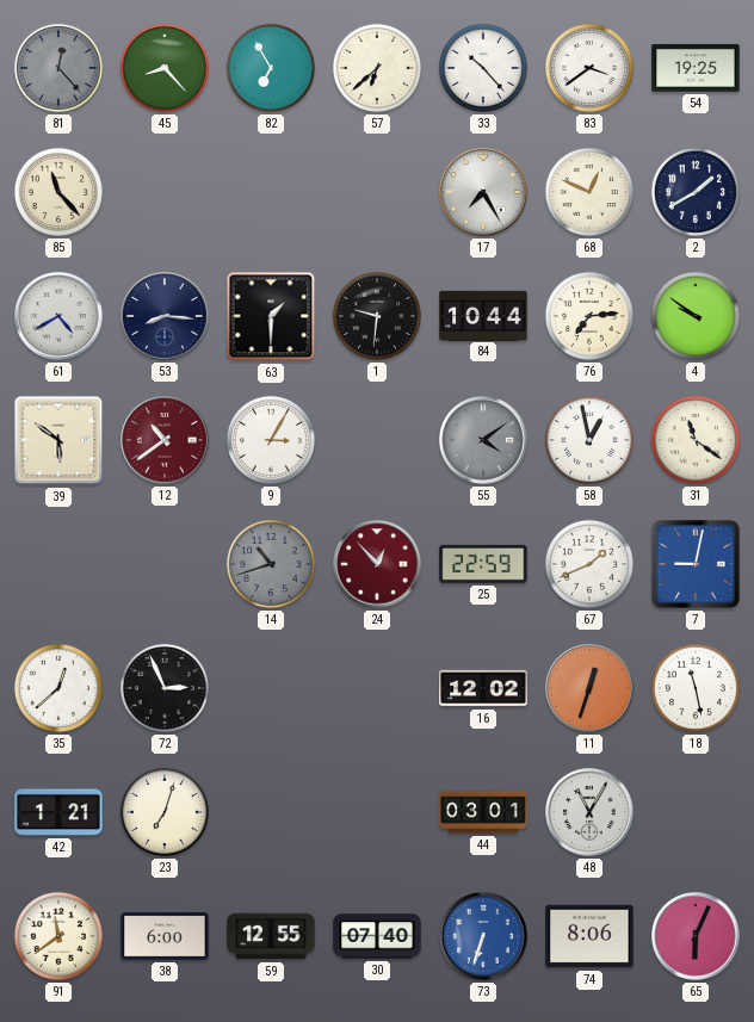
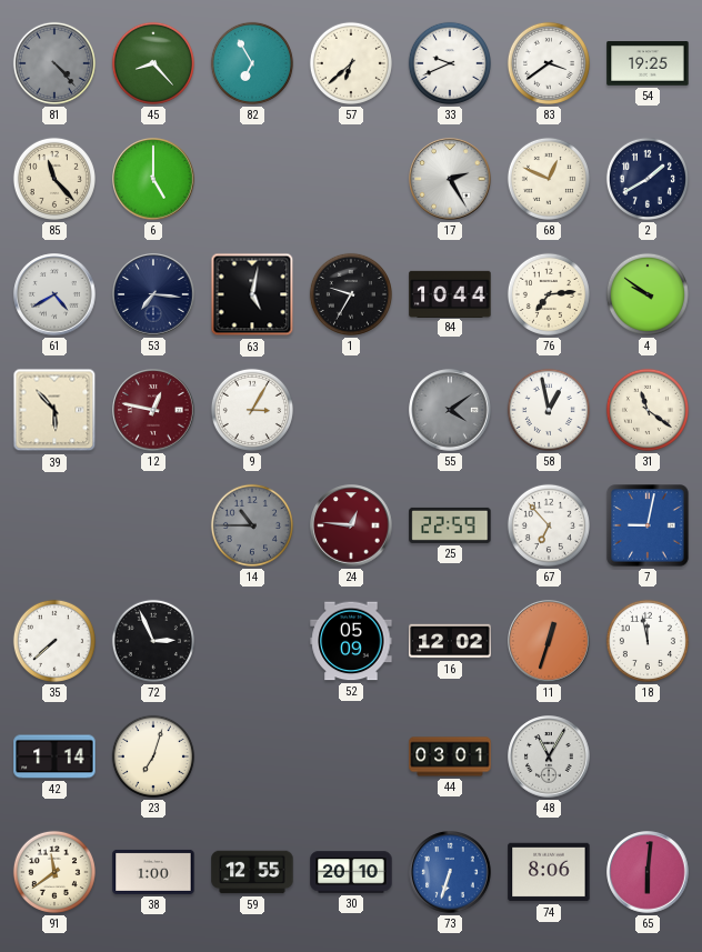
81: 12:23 -> 4:23 (54, 63)
33: 10:23 -> 9:41 (450, 63)
6: none -> 5:00 (153, 179)
17: 7:25 -> 2:25 (450, 179)
53: 8:16 -> 7:16 (153, 294)
63: 1:30 -> 5:02 (252, 294)
1: 9:31 -> 9:35 (351, 294)
39: 5:51 -> 5:53 (54, 410)
12: 10:39 -> 12:47 (153, 410)
14: 10:42 -> 10:45 (252, 525)
24: 12:53 -> 12:46 (351, 525)
67: 1:41 -> 6:53 (549, 525)
35: 12:38 -> 7:38 (54, 641)
52: none -> 05:09 (351, 641)
18: 11:28 -> 11:58 (648, 641)
42: 1:21 -> 1:14 (54, 756)
38: 6:00 -> 1:00 (153, 872)
30: 07:40 -> 20:10 (351, 872)
65: 6:04 -> 6:01 (648, 872)
